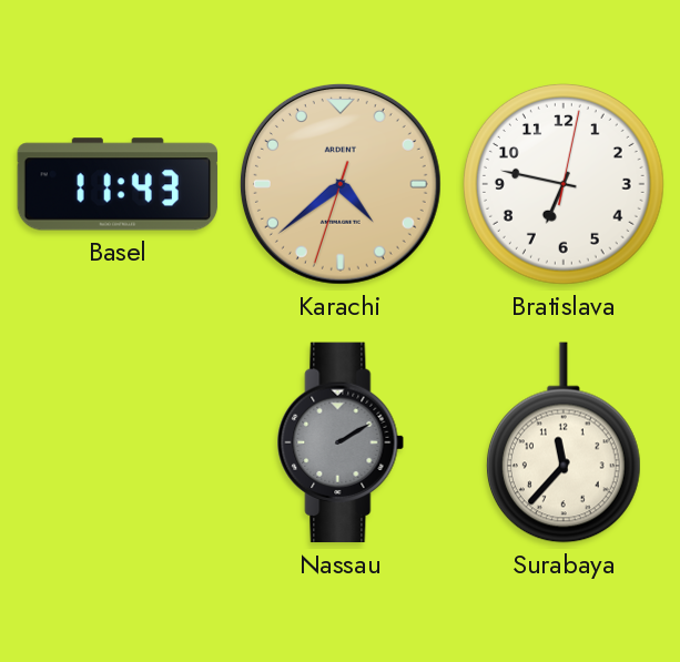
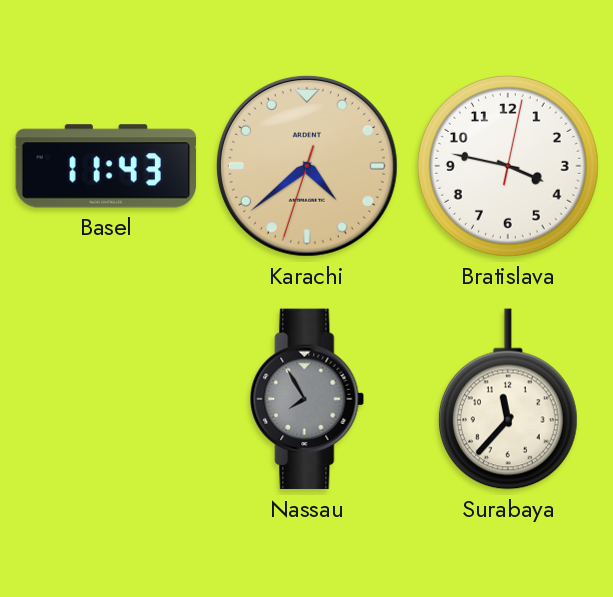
Bratislava: 6:47 -> 3:47 (508, 166)
Nassau: 2:10 -> 7:55 (307, 399)
